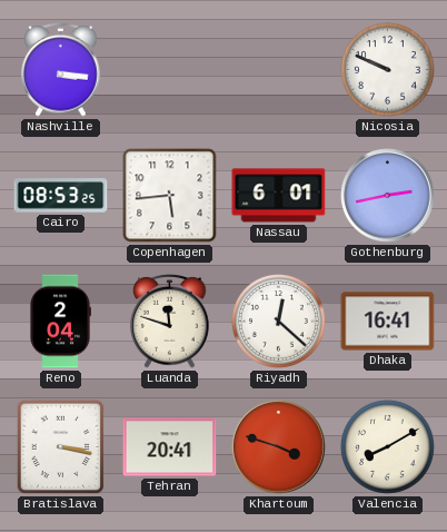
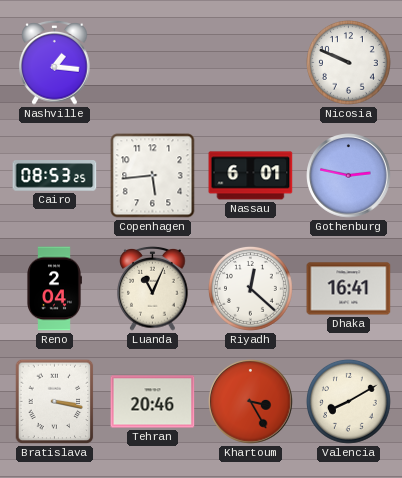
Nashville: 3:16 -> 1:16 (55, 63)
Gothenburg: 2:43 -> 2:47 (349, 176)
Luanda: 11:48 -> 11:04 (153, 289)
Tehran: 20:41 -> 20:46 (153, 402)
Khartoum: 3:48 -> 3:25 (251, 402)
